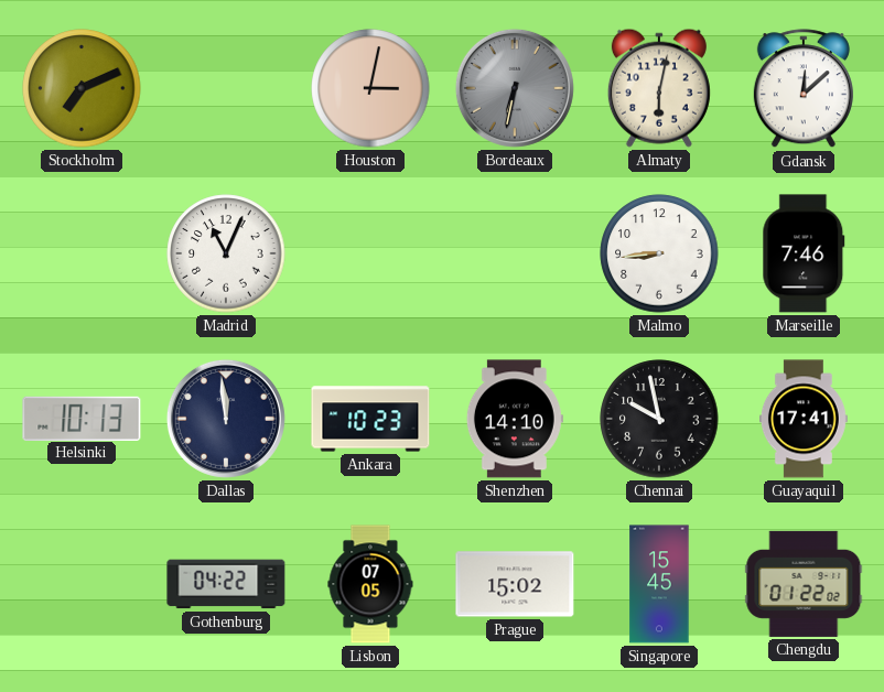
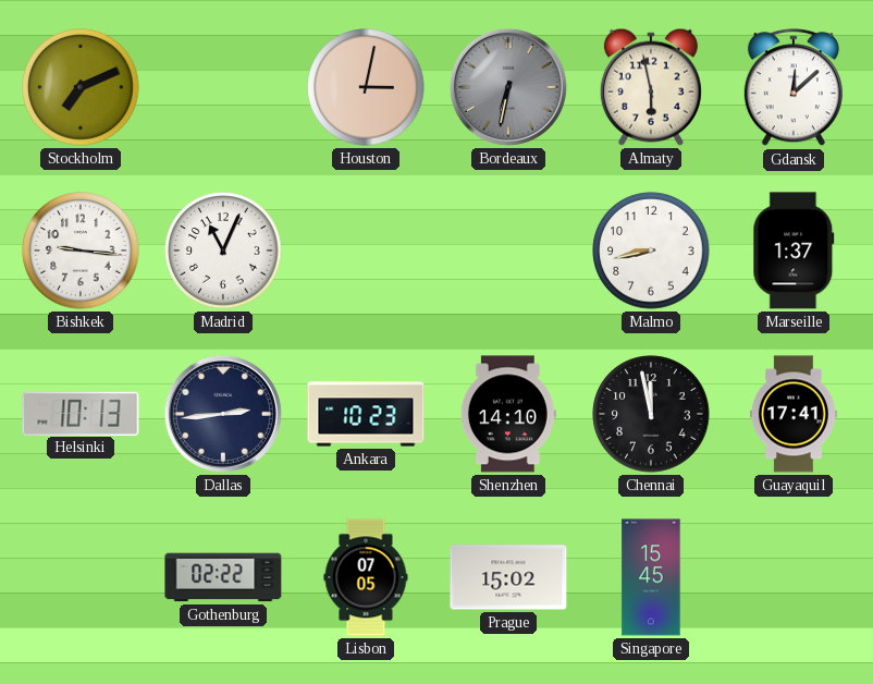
Almaty: 6:02 -> 5:58 (651, 87)
Bishkek: none -> 9:16 (81, 251)
Malmo: 8:44 -> 8:43 (651, 251)
Marseille: 7:46 -> 1:37 (794, 251)
Dallas: 11:59 -> 2:44 (223, 414)
Chennai: 9:58 -> 11:58 (651, 414)
Gothenburg: 04:22 -> 02:22 (223, 577)
Chengdu: 01:22 -> none (804, 584)
